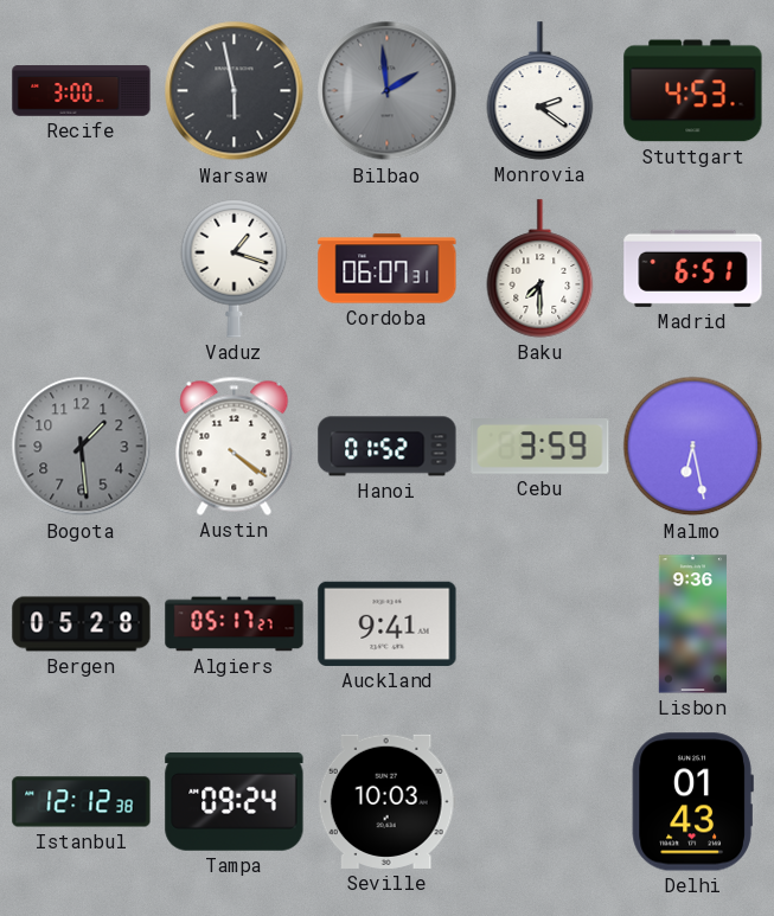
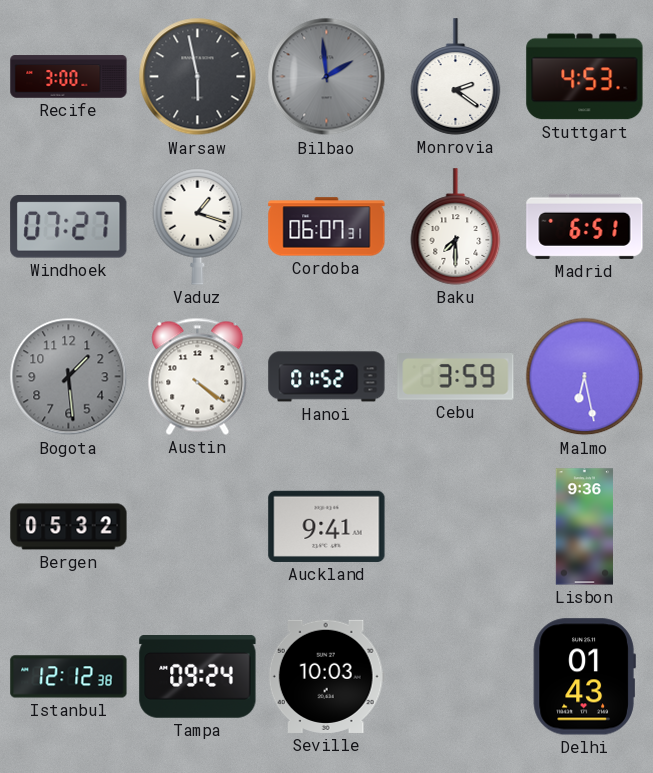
Windhoek: none -> 07:27 (69, 227)
Bergen: 05:28 -> 05:32 (69, 527)
Algiers: 05:17 -> none (235, 624)
